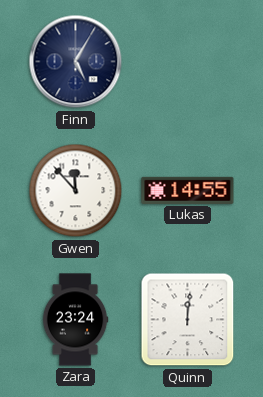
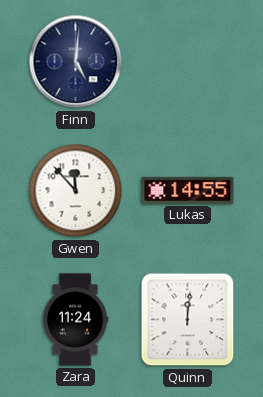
Finn: 5:05 -> 5:01 (76, 62)
Zara: 23:24 -> 11:24 (75, 320)
